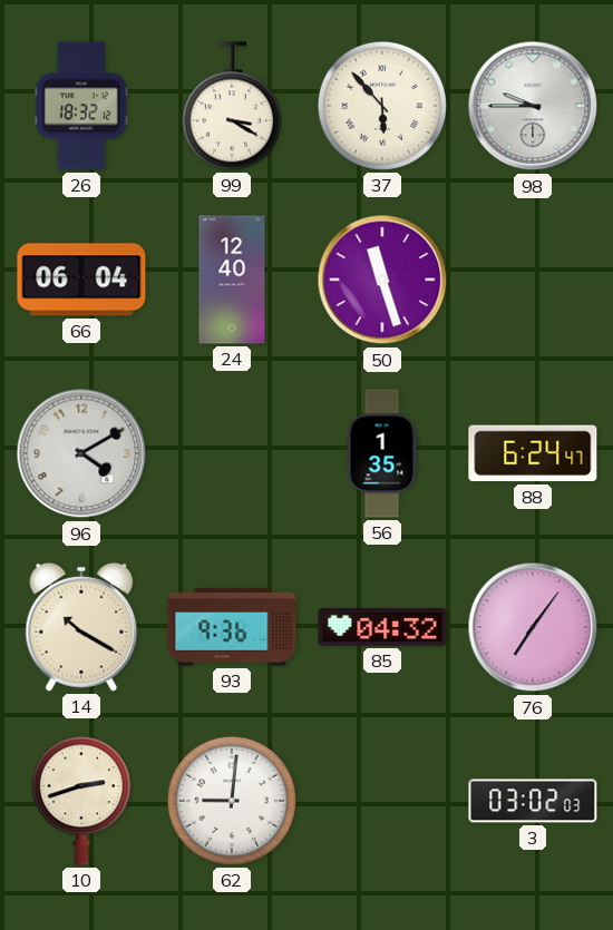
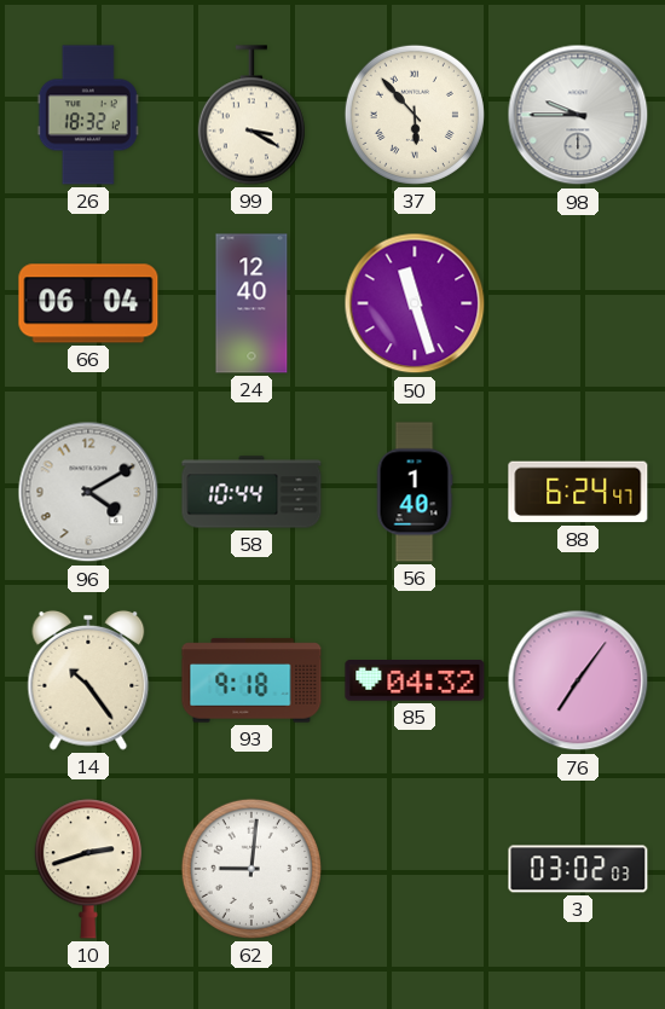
58: none -> 10:44 (251, 492)
56: 1:35 -> 1:40 (415, 492)
14: 10:20 -> 10:24 (88, 680)
93: 9:36 -> 9:18 (251, 680)
